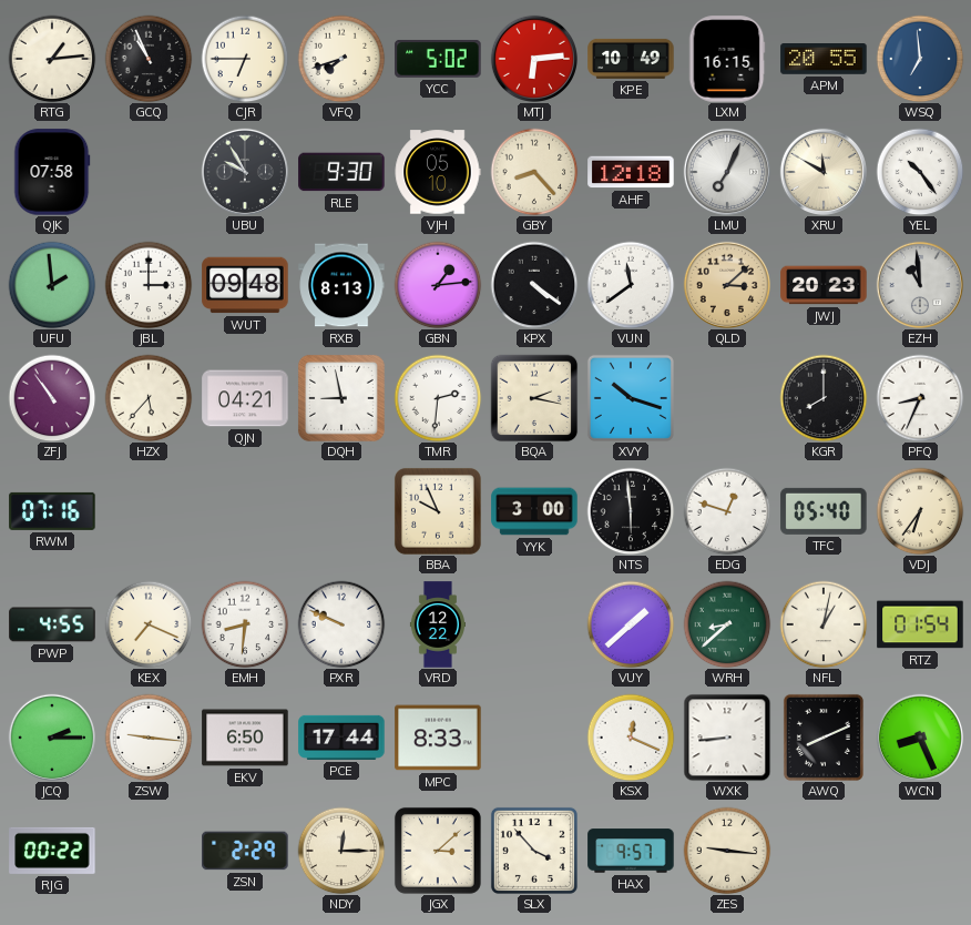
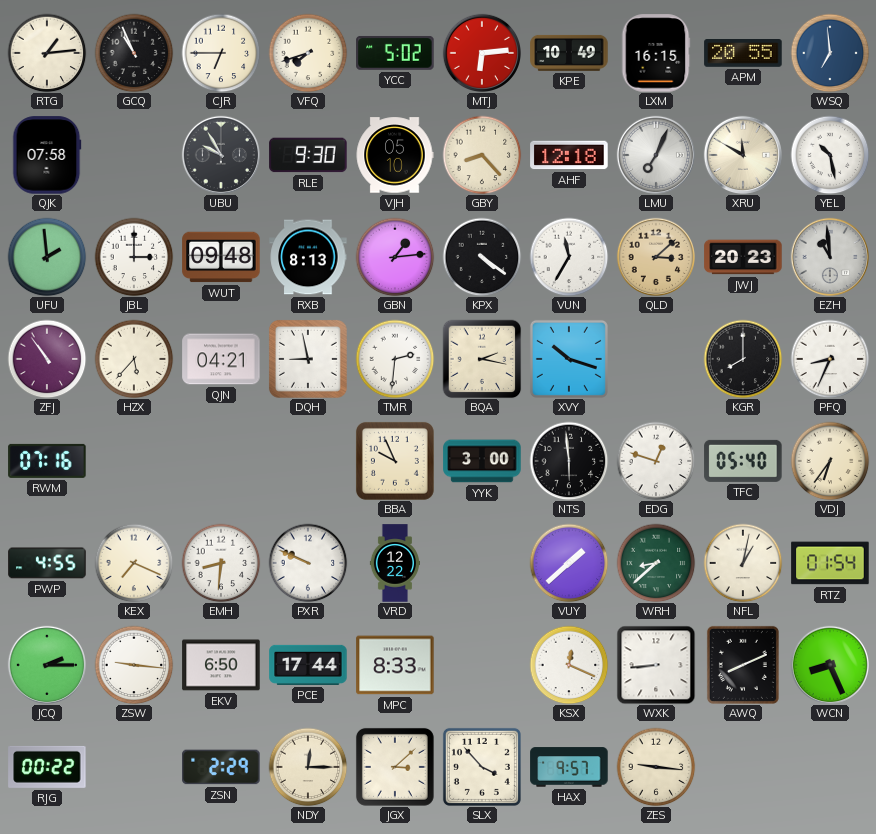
YEL: 10:24 -> 10:28 (830, 155)
VUN: 11:39 -> 11:35 (569, 257)
